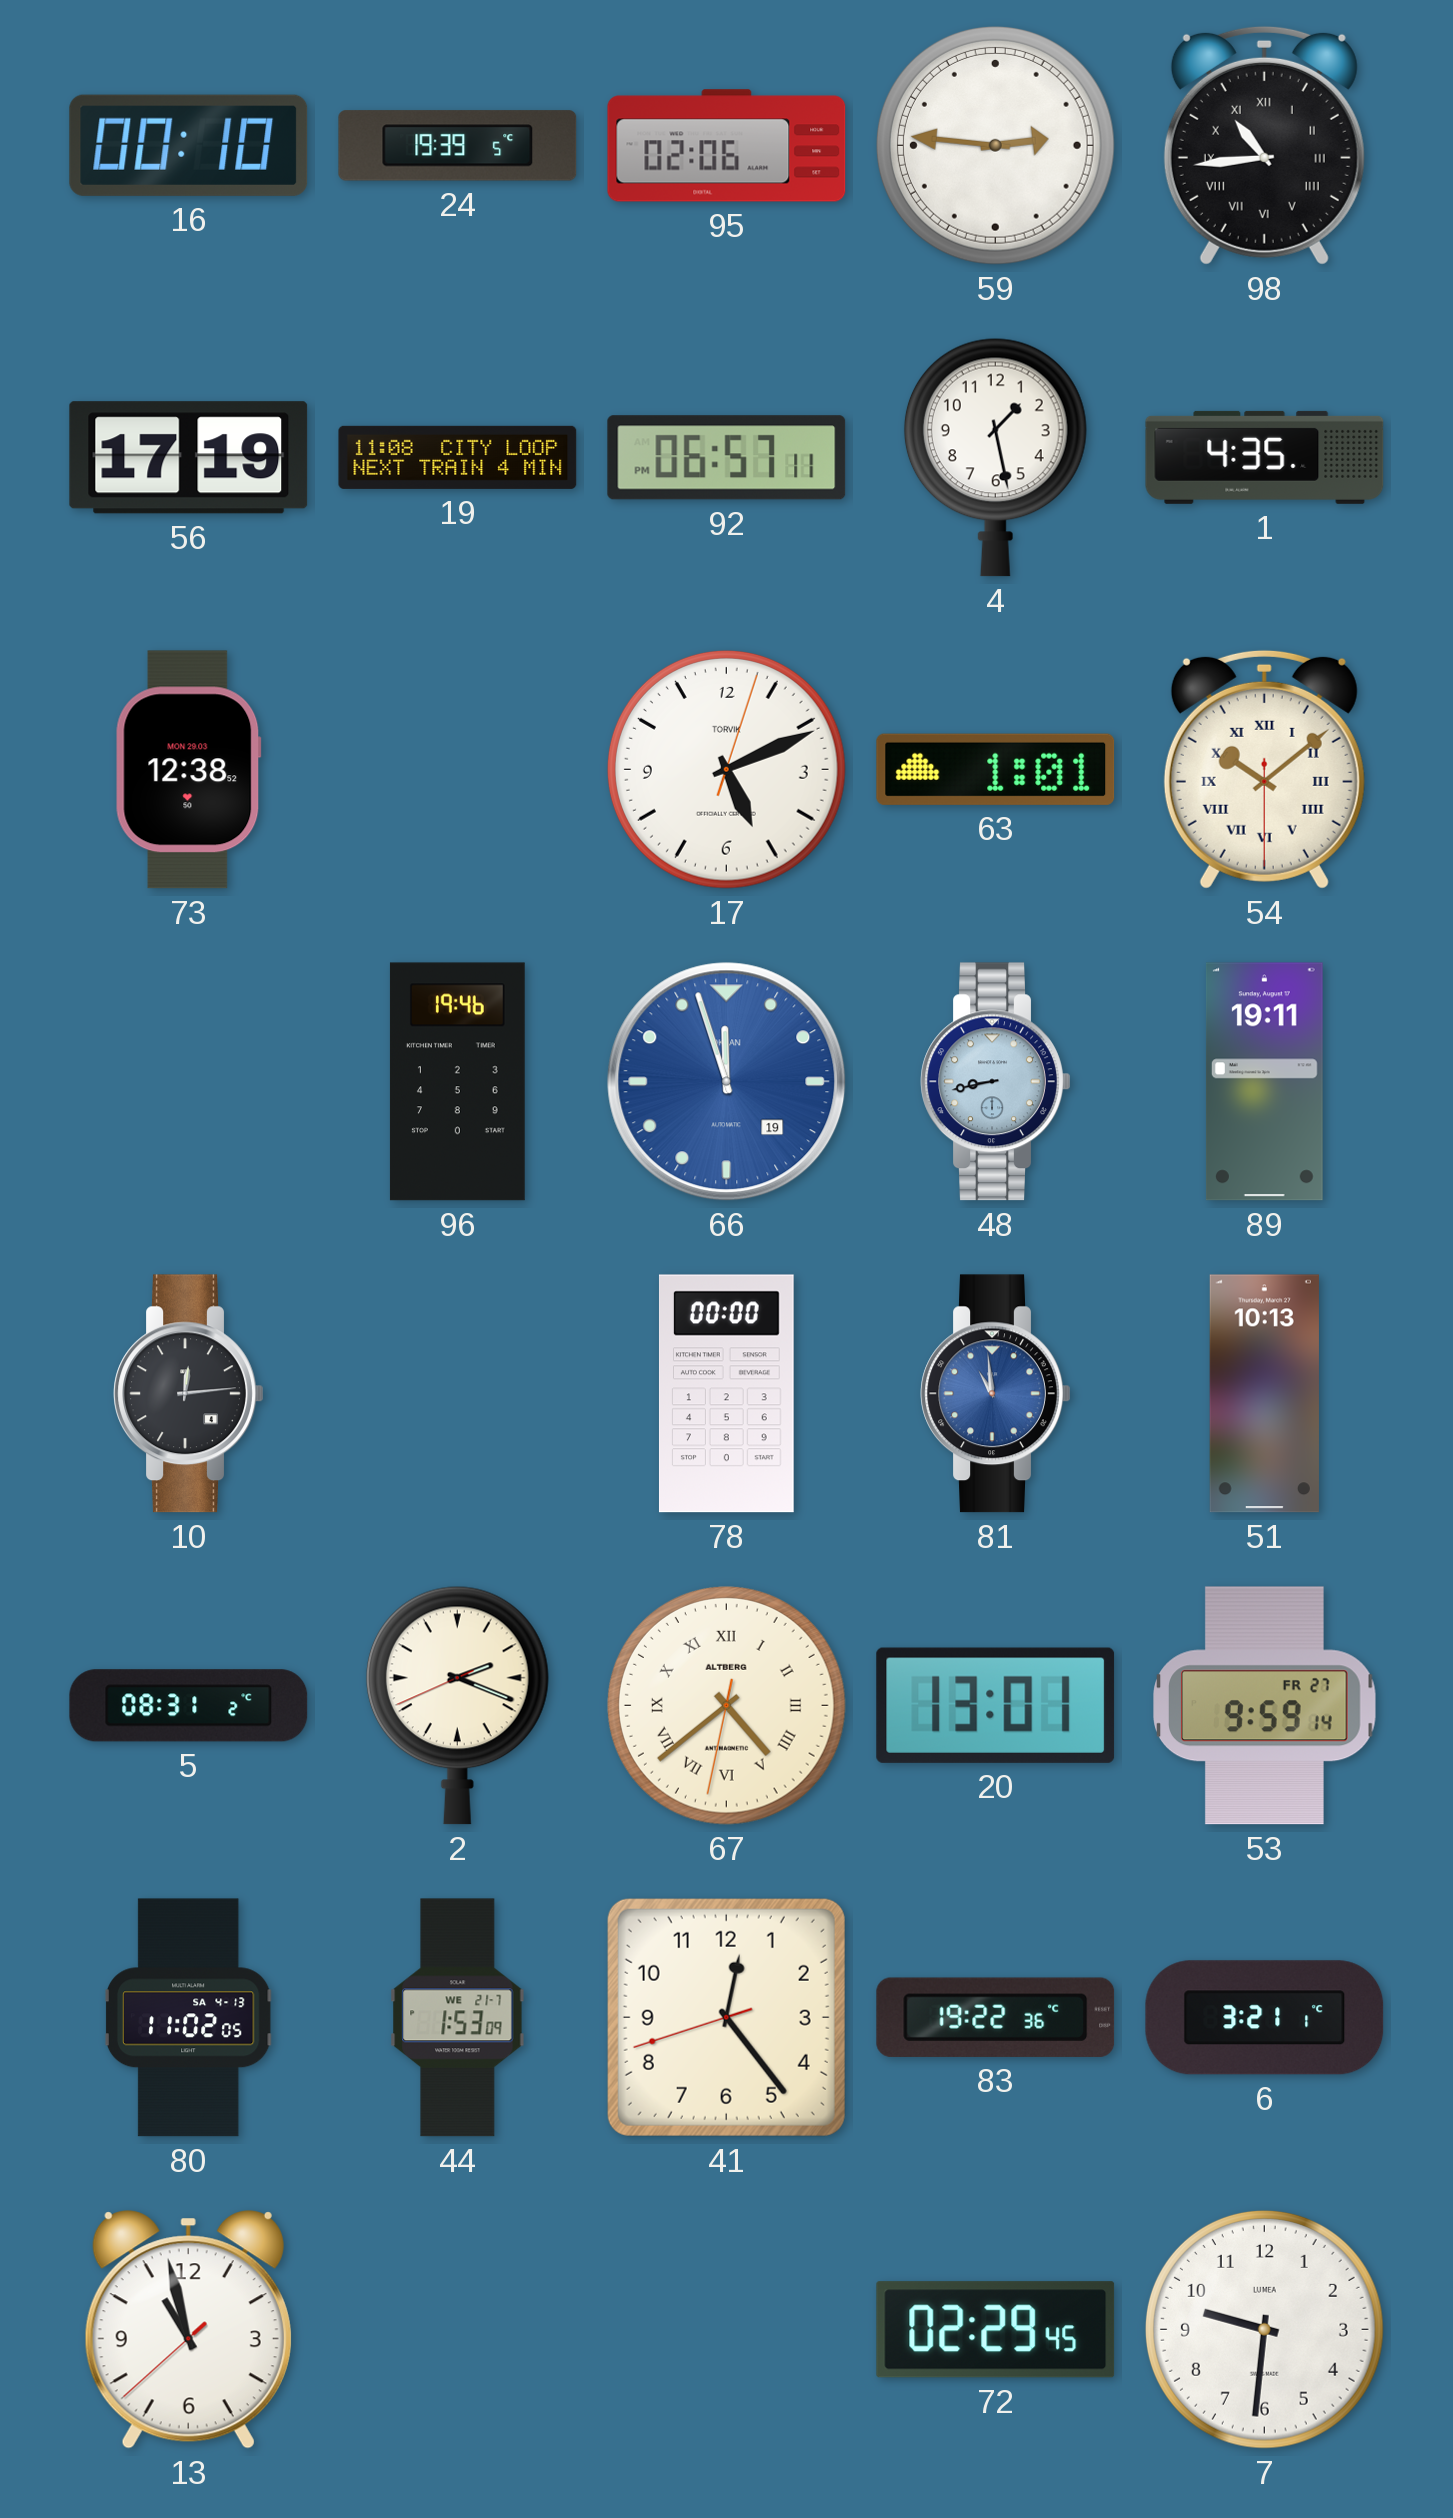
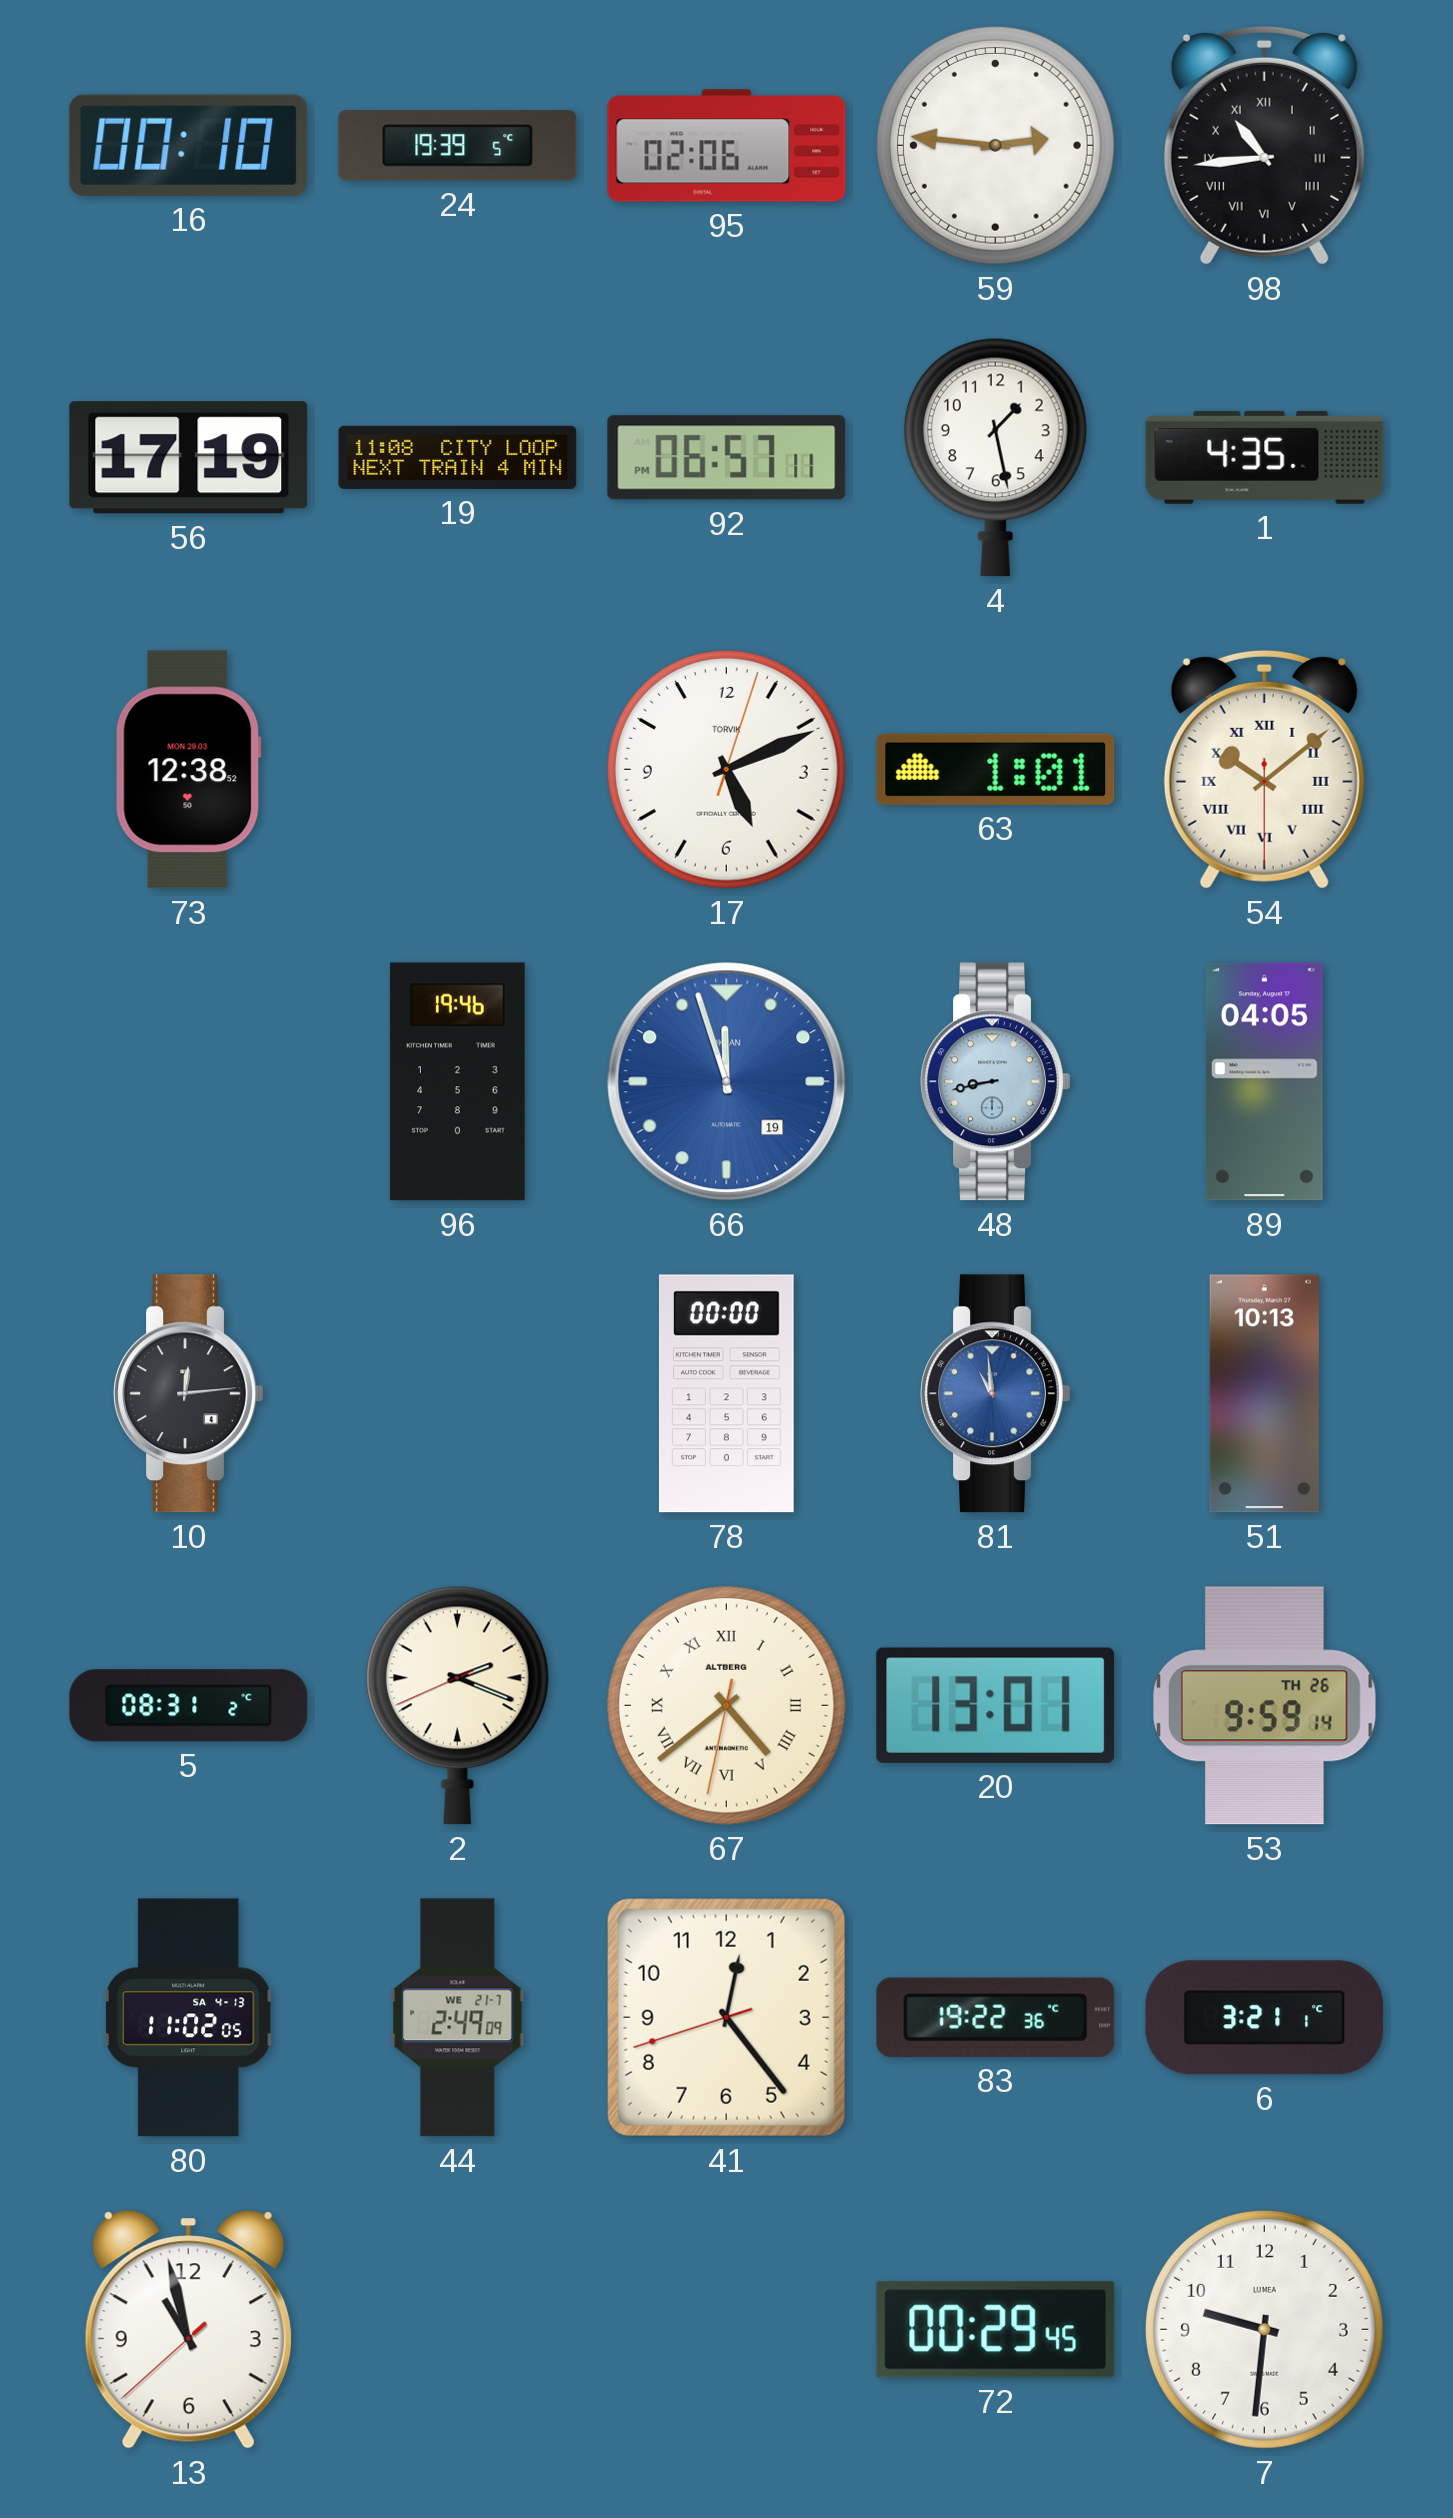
89: 19:11 -> 04:05 (1264, 1082)
53 date: FR 27 -> TH 26 (1265, 1706)
44: 1:53 -> 2:49 (458, 2018)
72: 02:29 -> 00:29 (996, 2330)
